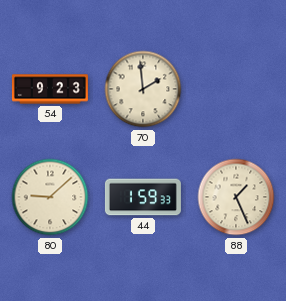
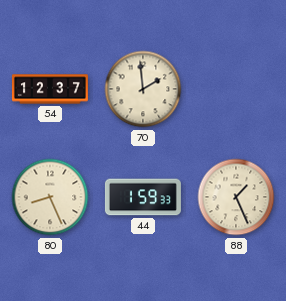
54: 9:23 -> 12:37 (50, 89)
80: 9:08 -> 8:26 (50, 197)
